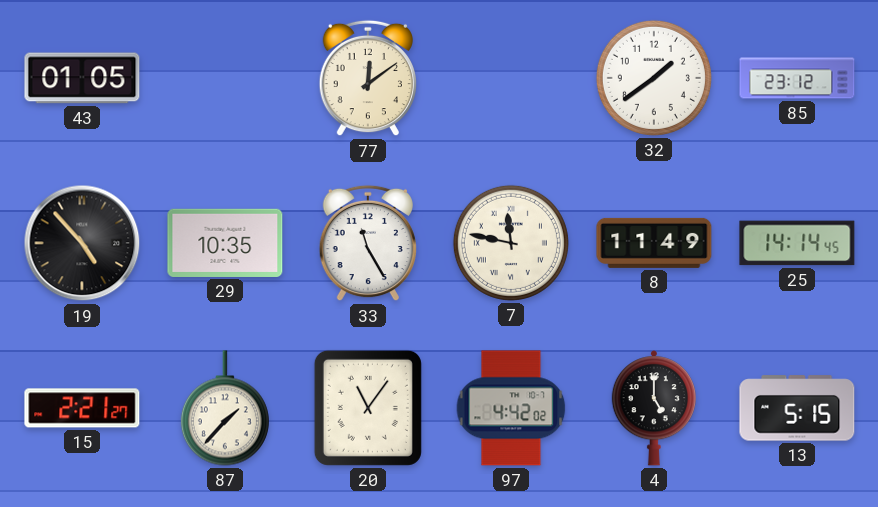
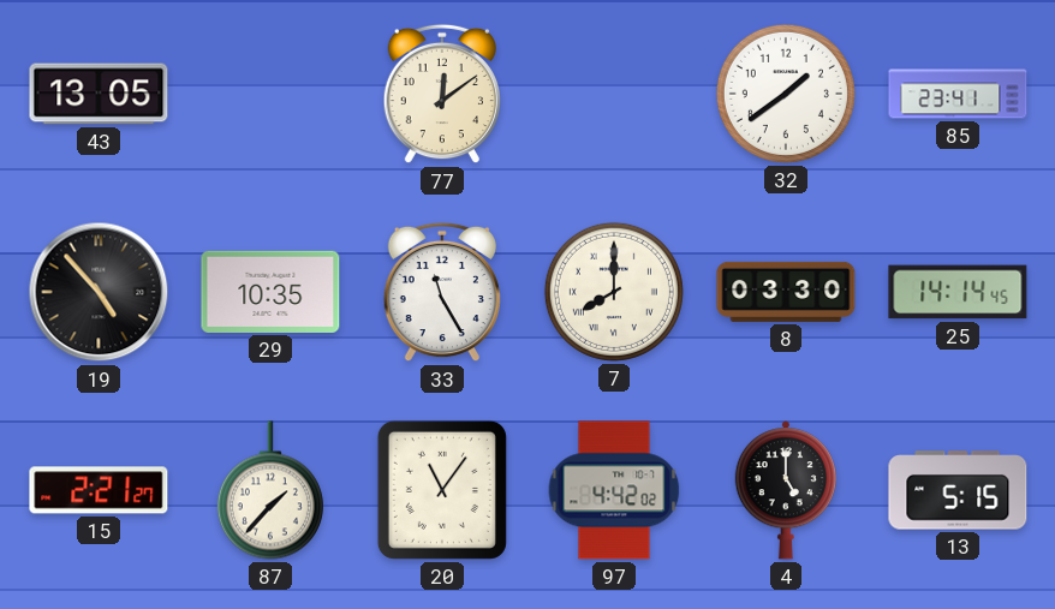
43: 01:05 -> 13:05 (99, 94)
85: 23:12 -> 23:41 (958, 94)
7: 11:47 -> 8:00 (614, 292)
8: 11:49 -> 03:30 (786, 292)
